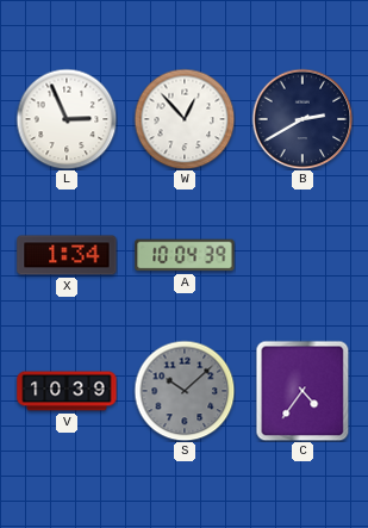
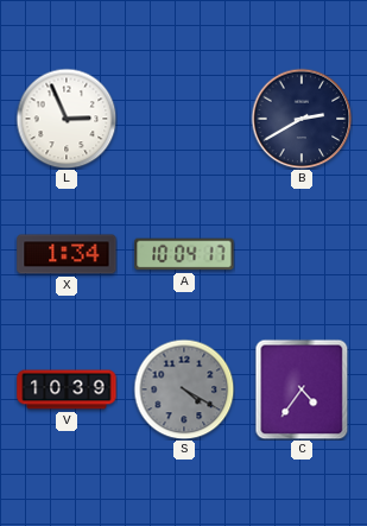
W: 12:53 -> none (185, 119)
A: 10:04:39 -> 10:04:17 (184, 254)
S: 10:08 -> 4:20 (184, 389)
